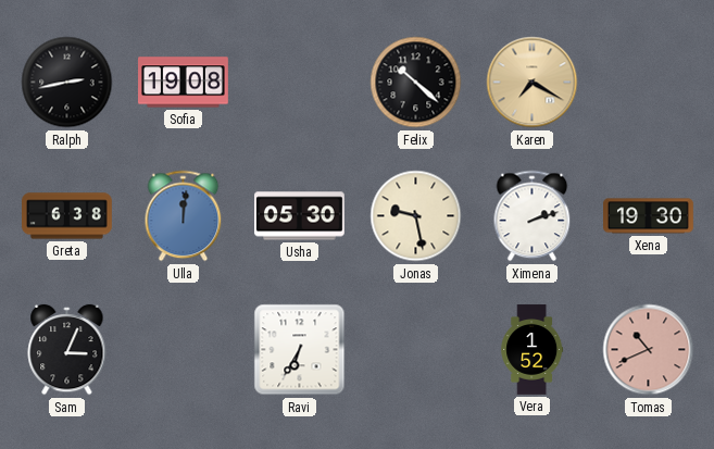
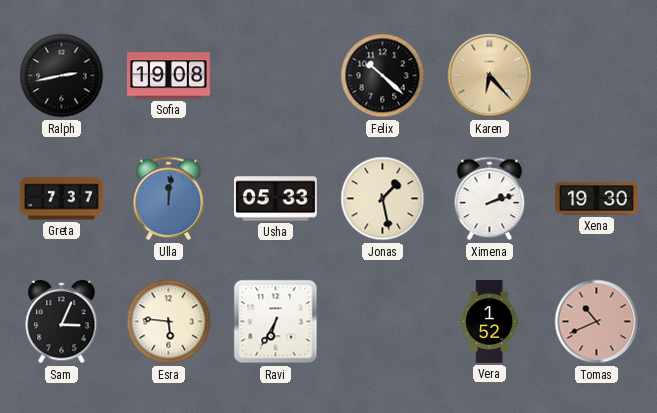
Karen: 7:20 -> 6:23 (490, 76)
Greta: 6:38 -> 7:37 (62, 199)
Usha: 05:30 -> 05:33 (276, 199)
Jonas: 9:28 -> 1:28 (383, 199)
Esra: none -> 5:46 (169, 322)
